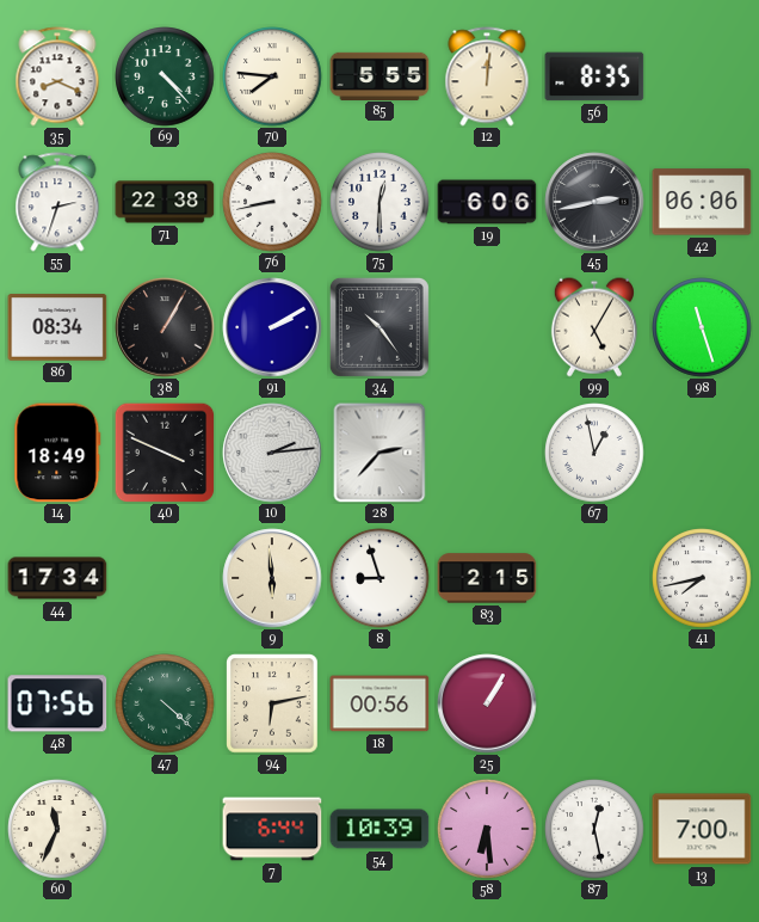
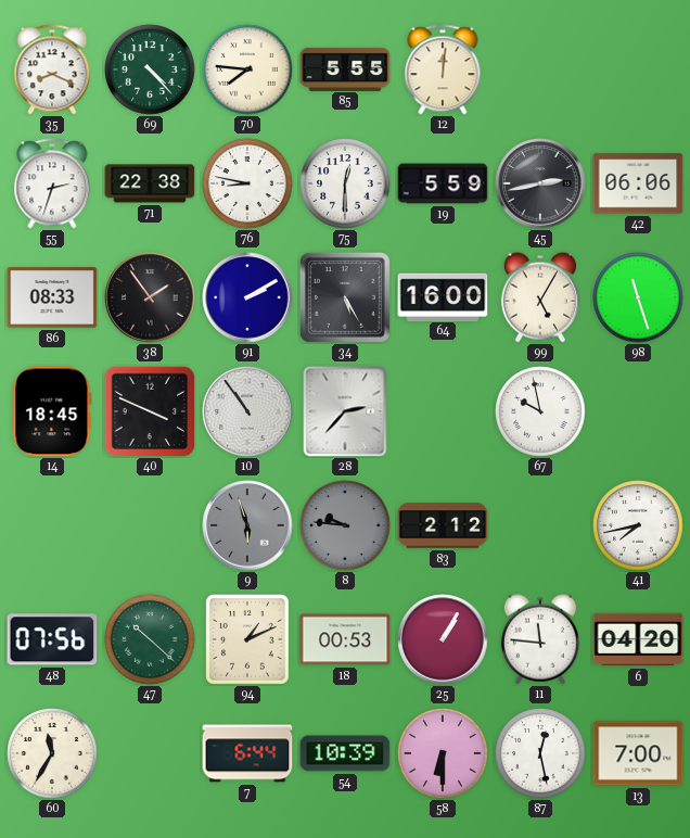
56: 8:35 -> none (594, 76)
76: 8:43 -> 8:47 (247, 183)
19: 6:06 -> 5:59 (443, 183)
86: 08:34 -> 08:33 (52, 297)
38: 1:05 -> 1:54 (150, 297)
34: 10:24 -> 5:25 (345, 297)
64: none -> 16:00 (443, 296)
14: 18:49 -> 18:45 (52, 411)
10: 2:14 -> 10:54 (247, 411)
67: 12:58 -> 9:58 (540, 411)
44: 17:34 -> none (57, 578)
9: 5:59 -> 5:57 (247, 525)
9 dial: cream -> grey (247, 525)
8: 8:57 -> 9:46 (345, 525)
8 dial: white -> grey (345, 525)
83: 2:15 -> 2:12 (443, 525)
47: 4:22 -> 10:22 (150, 639)
94: 6:13 -> 1:11 (247, 639)
18: 00:56 -> 00:53 (345, 639)
11: none -> 11:46 (540, 639)
6: none -> 04:20 (638, 639)
60: 11:34 -> 11:35 (52, 753)
58: 6:29 -> 6:30 (443, 753)
